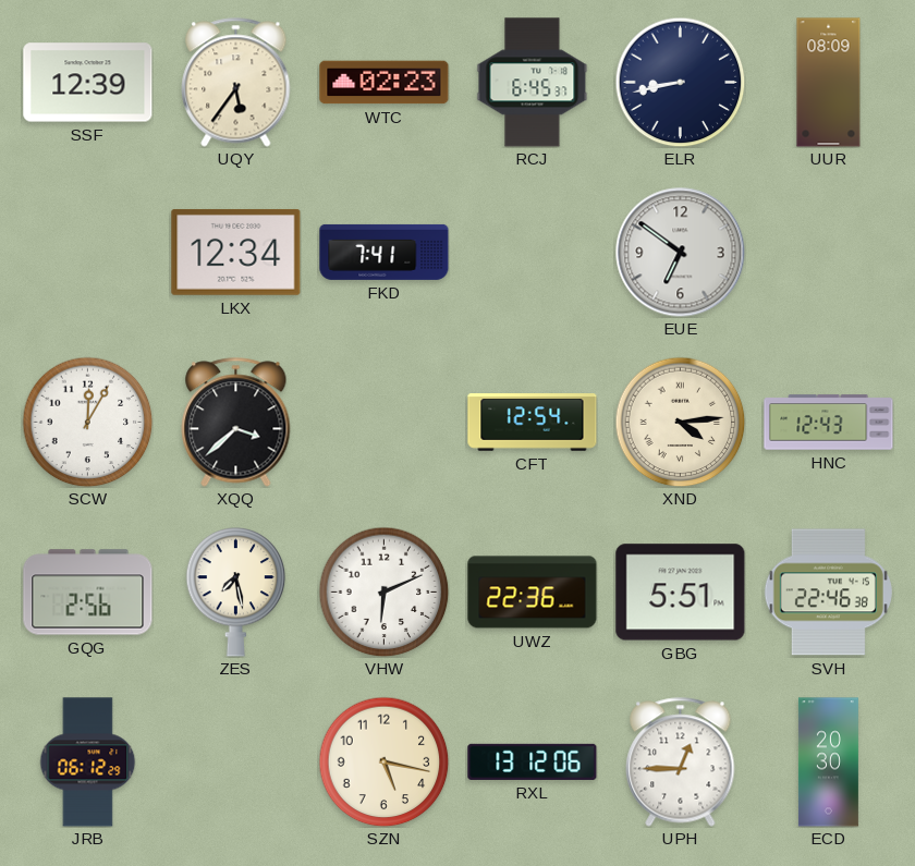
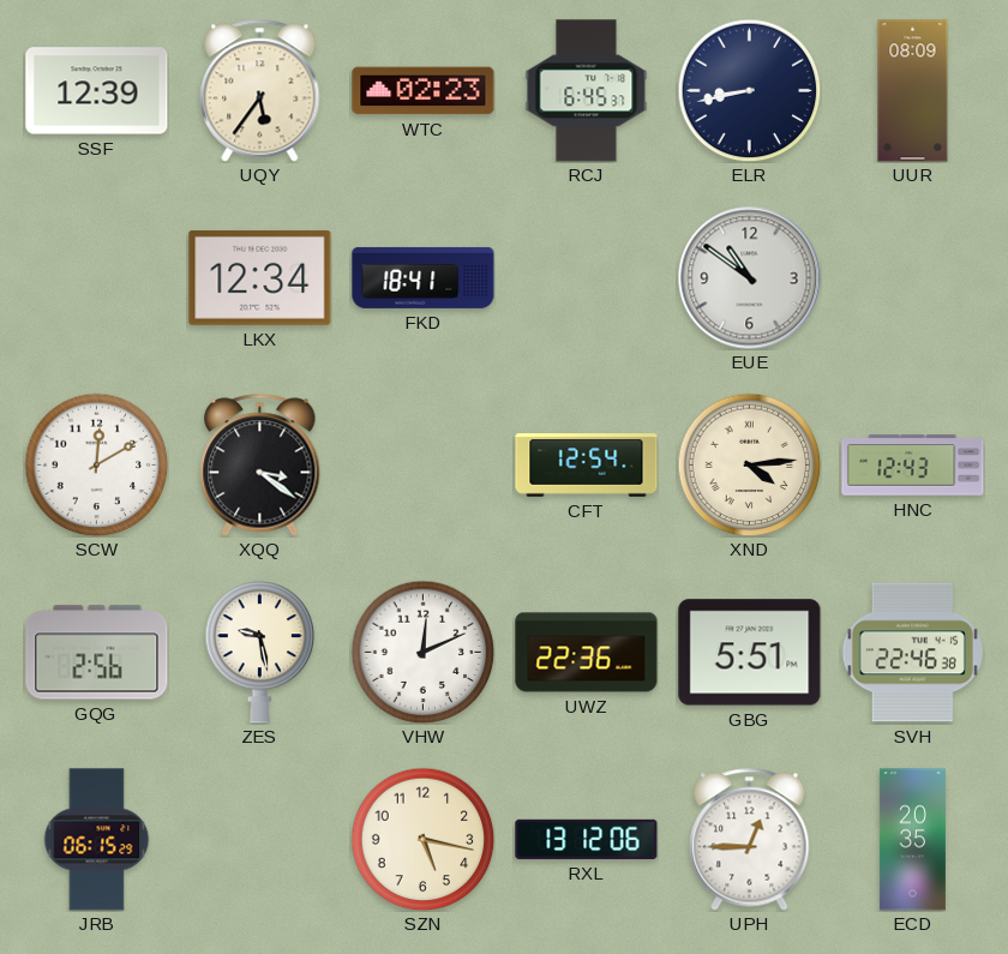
FKD: 7:41 -> 18:41 (424, 277)
EUE: 6:51 -> 10:51 (750, 278)
SCW: 12:05 -> 12:10 (96, 464)
XQQ: 3:38 -> 3:21 (260, 466)
ZES: 7:28 -> 9:28 (260, 652)
VHW: 6:11 -> 12:11 (422, 652)
JRB: 06:12 -> 06:15 (97, 840)
ECD: 20:30 -> 20:35 (912, 840)
